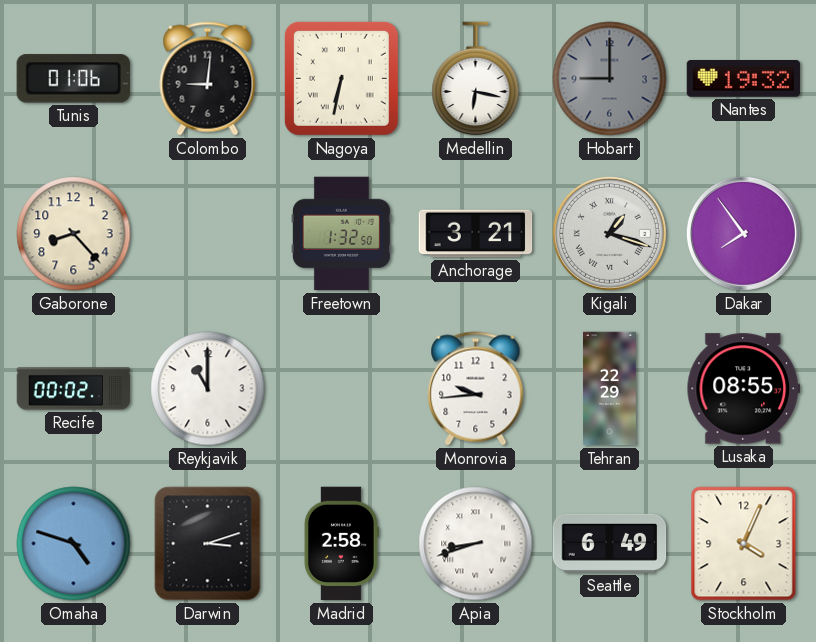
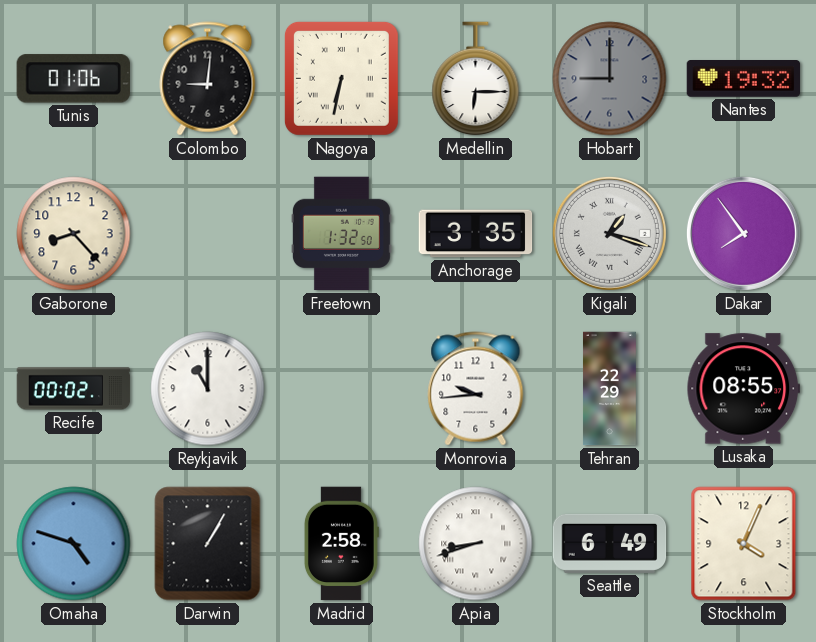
Medellin: 6:17 -> 6:15 (476, 79)
Anchorage: 3:21 -> 3:35 (476, 234)
Darwin: 3:12 -> 1:05 (208, 544)
